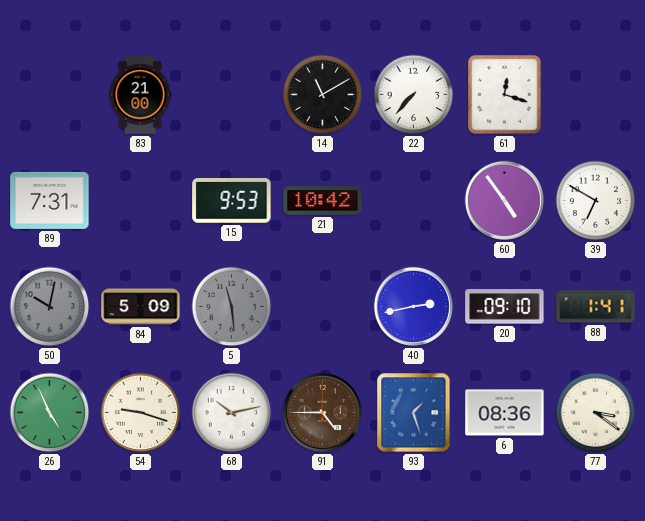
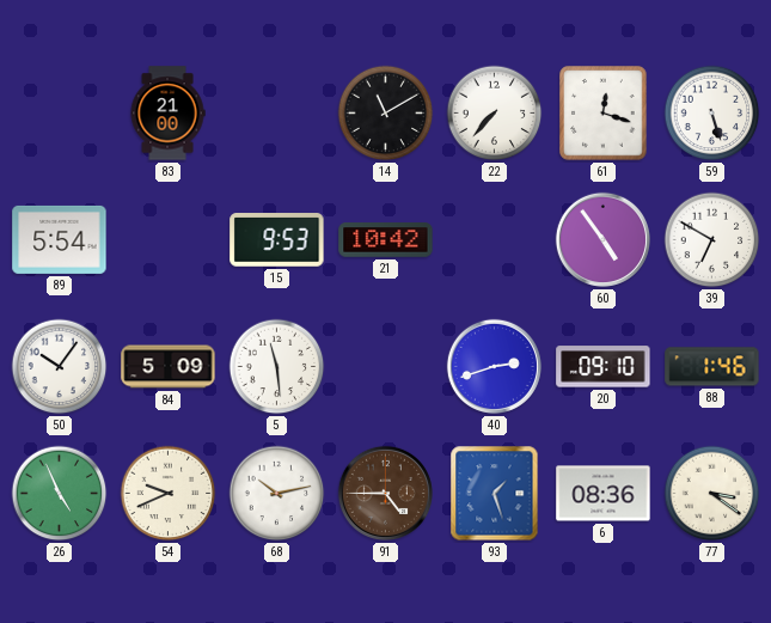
59: none -> 5:27 (712, 114)
89: 7:31 -> 5:54 (60, 239)
50: 10:02 -> 10:06 (60, 367)
50 dial: grey -> white (60, 367)
5 dial: grey -> white (277, 367)
40: 2:43 -> 2:42 (494, 366)
88: 1:41 -> 1:46 (712, 367)
54: 9:18 -> 9:41 (169, 494)
